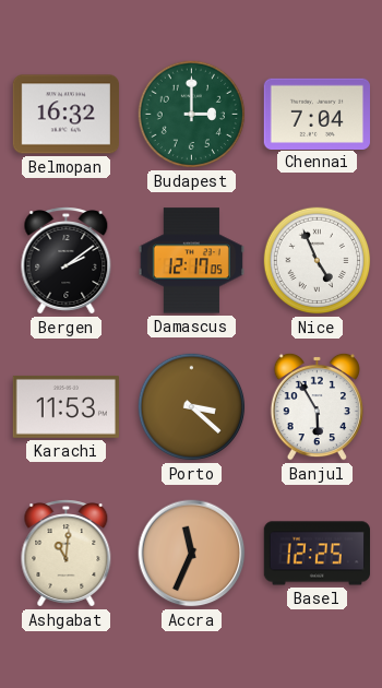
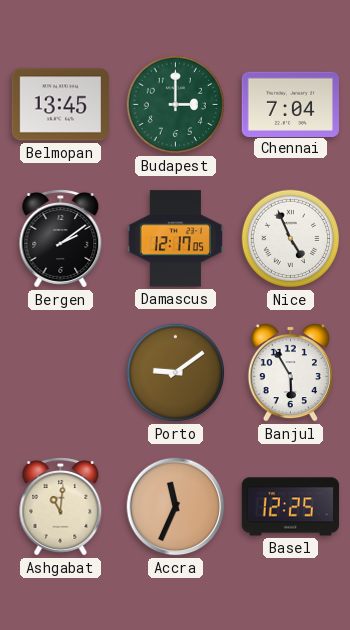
Belmopan: 16:32 -> 13:45 (60, 105)
Karachi: 11:53 -> none (65, 406)
Porto: 3:22 -> 9:09 (176, 373)
